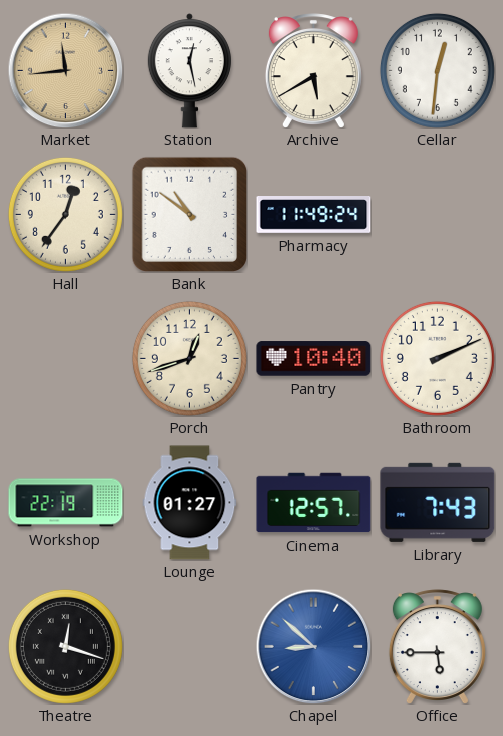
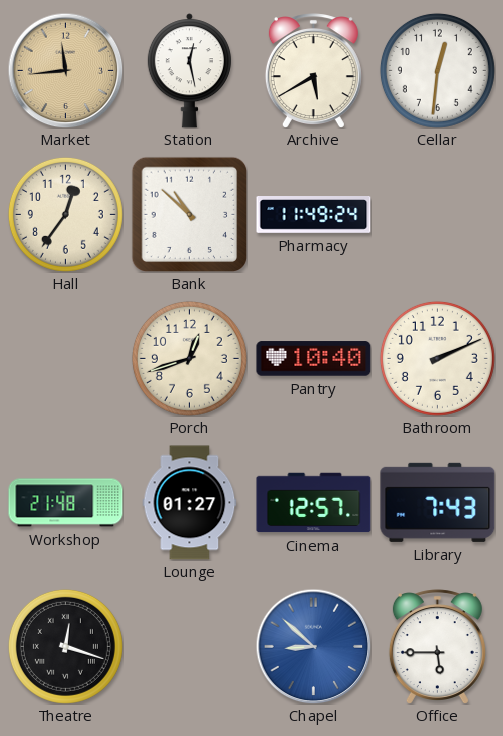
Bank: 10:51 -> 10:52 (189, 214)
Workshop: 22:19 -> 21:48 (66, 503)
